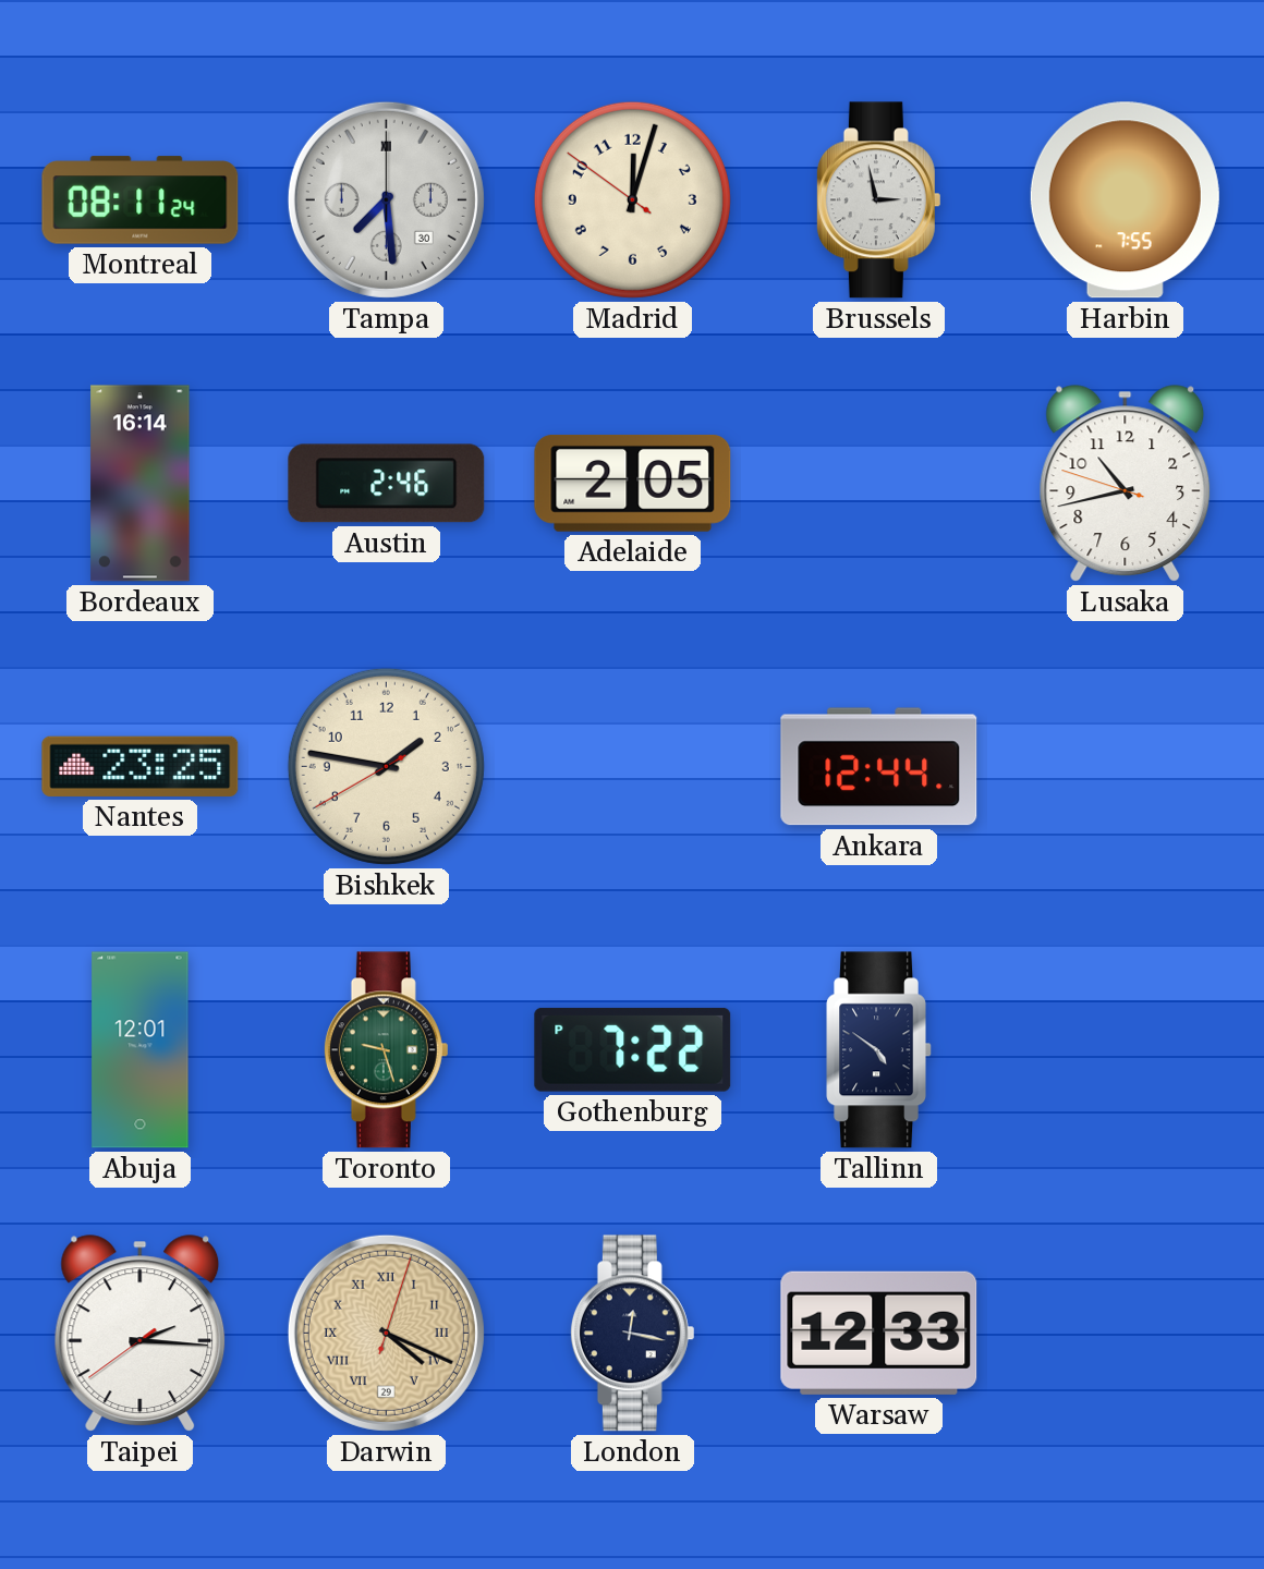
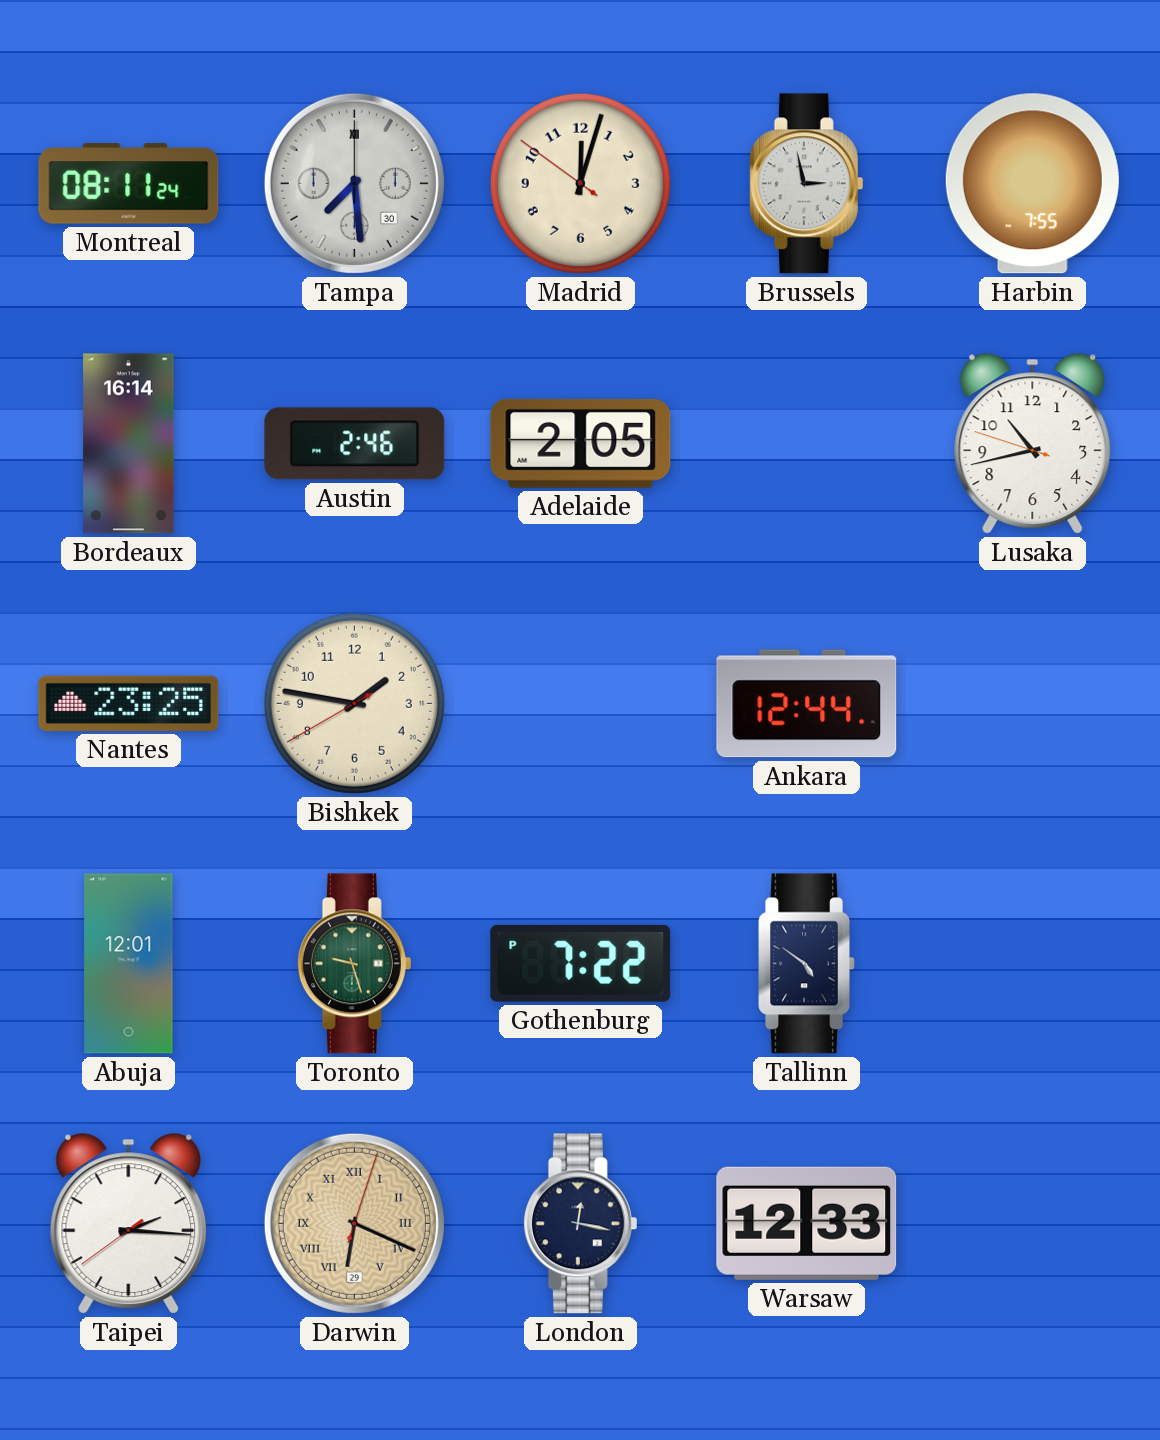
Darwin: 4:19 -> 6:19 (354, 1223)
